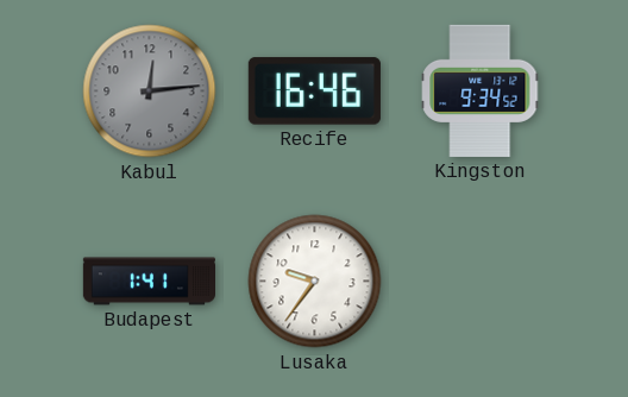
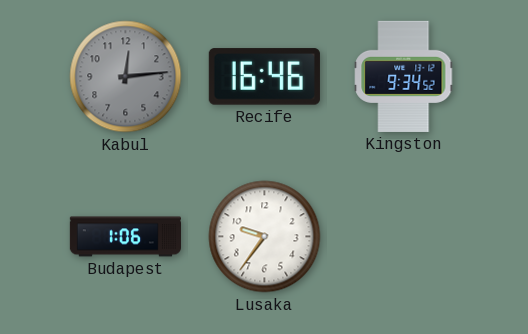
Budapest: 1:41 -> 1:06 (125, 237)
